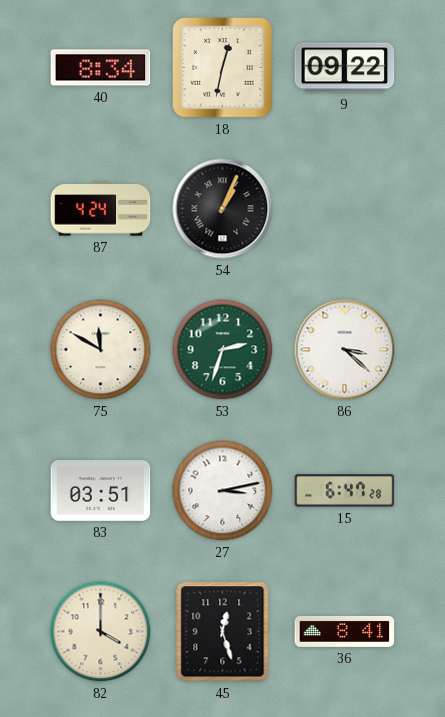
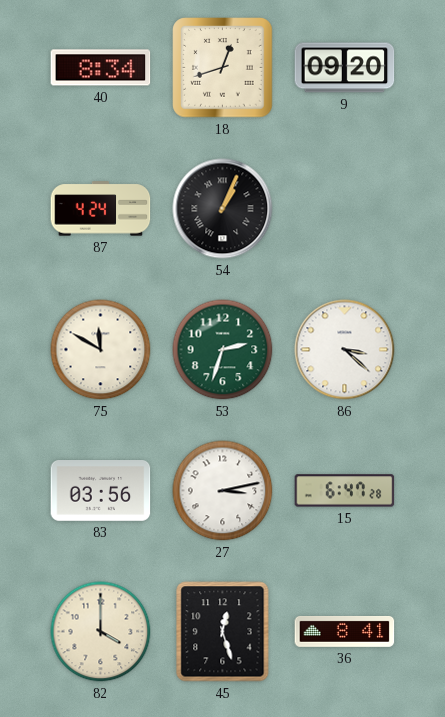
18: 12:32 -> 12:42 (223, 68)
9: 09:22 -> 09:20 (345, 68)
83: 03:51 -> 03:56 (101, 491)
